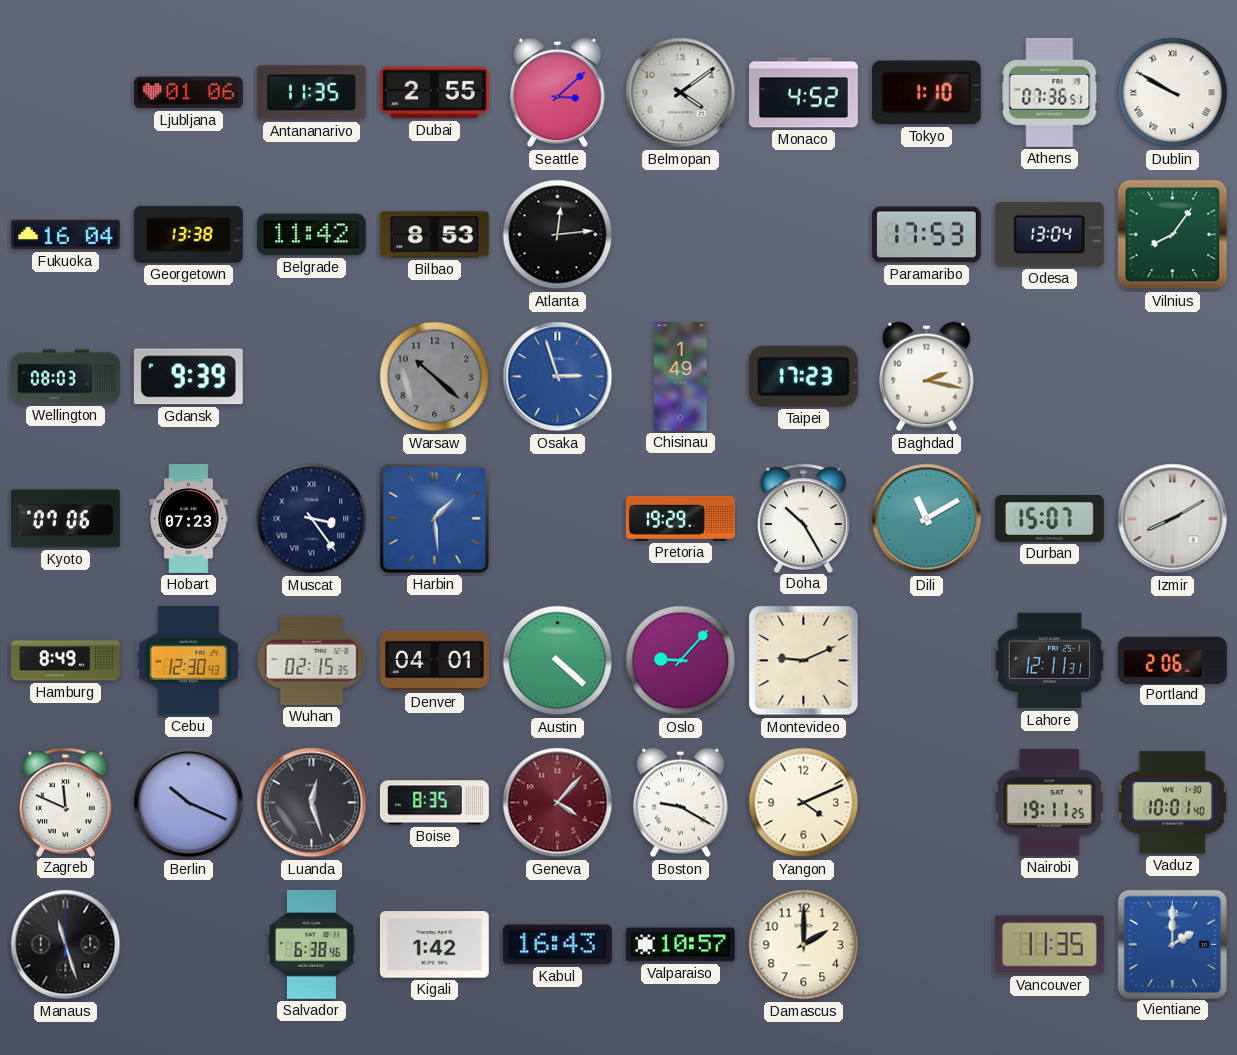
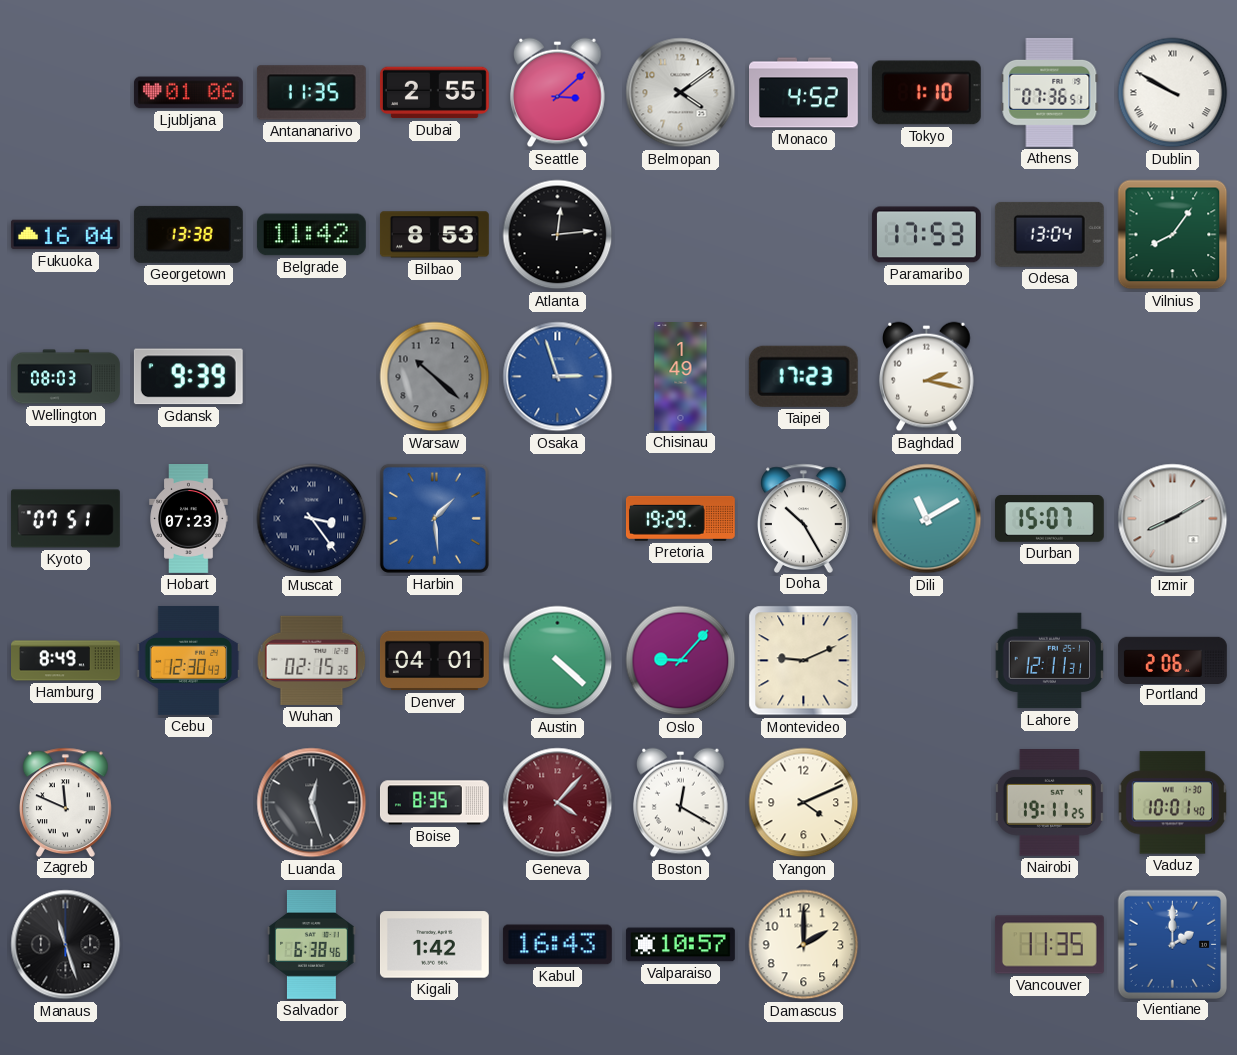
Kyoto: 07:06 -> 07:51 (65, 519)
Berlin: 10:19 -> none (189, 803)
Boston: 9:20 -> 12:20 (681, 803)
